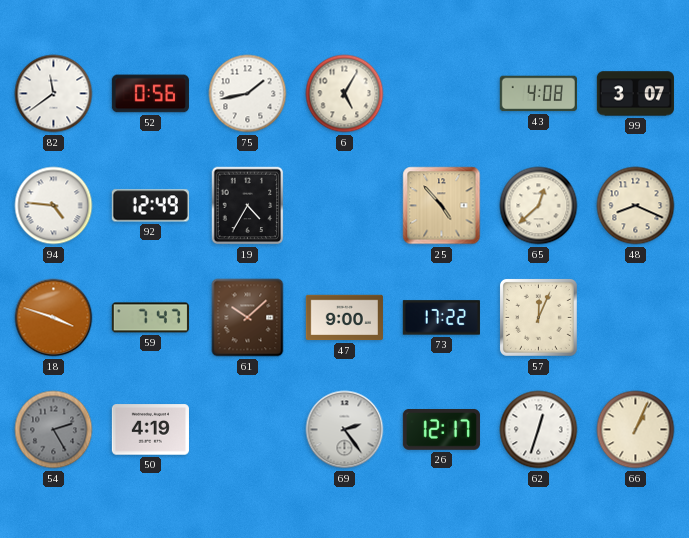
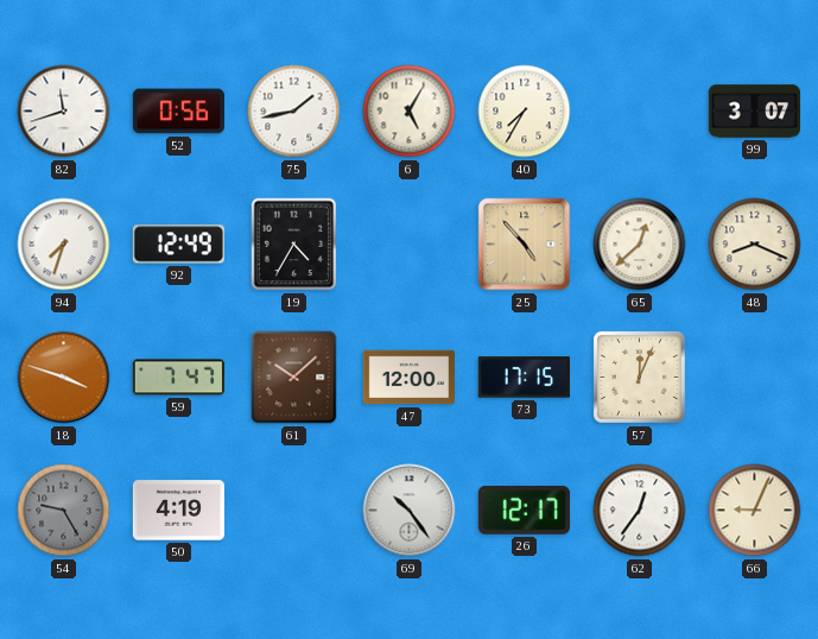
82: 11:39 -> 11:42 (64, 112)
40: none -> 7:35 (525, 112)
43: 4:08 -> none (538, 94)
94: 4:46 -> 7:33 (64, 245)
47: 9:00 -> 12:00 (408, 378)
73: 17:22 -> 17:15 (524, 378)
54: 2:25 -> 9:25 (64, 511)
69: 2:24 -> 10:24 (410, 511)
62: 12:33 -> 12:36 (640, 511)
66: 1:04 -> 9:04 (755, 511)
